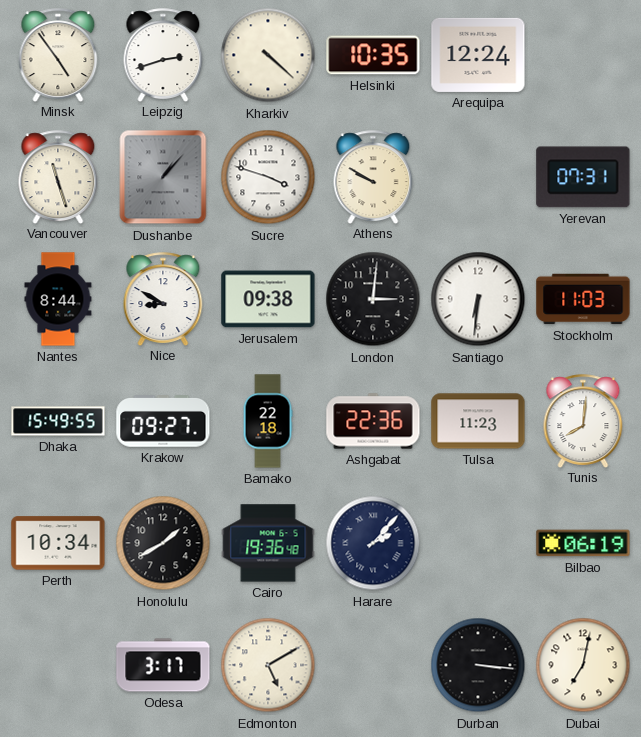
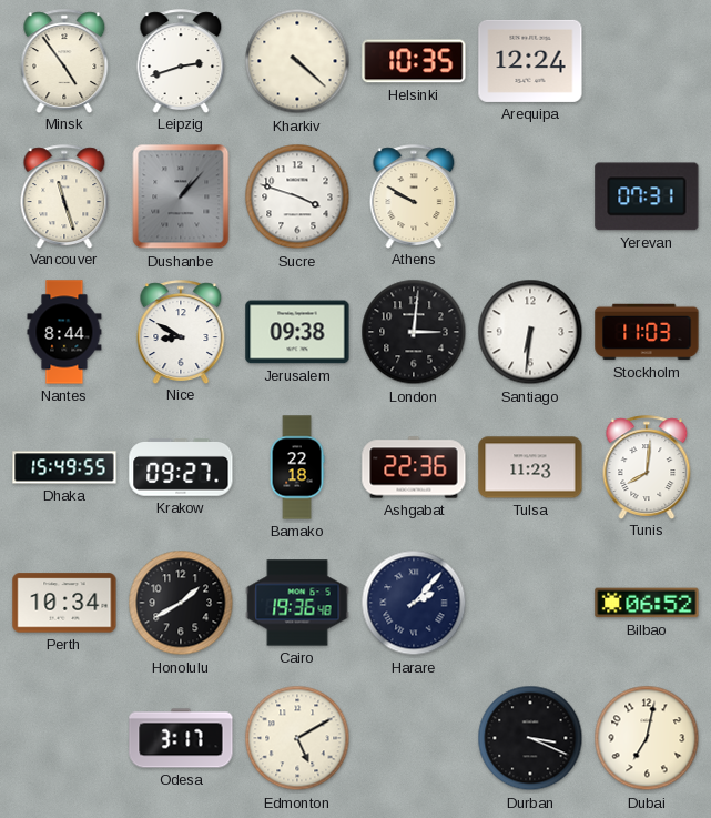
Bilbao: 06:19 -> 06:52 (647, 603)
Durban: 3:16 -> 3:19 (530, 738)
